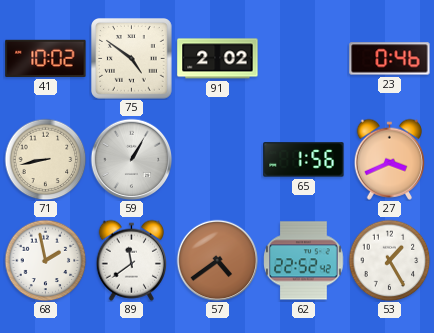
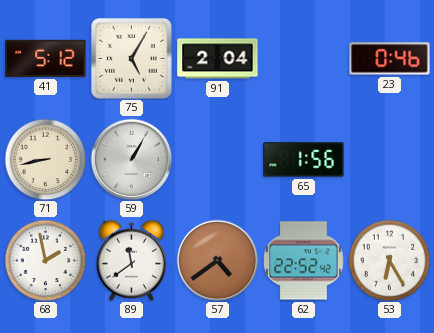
41: 10:02 -> 5:12 (46, 58)
75: 4:51 -> 5:05 (132, 59)
91: 2:02 -> 2:04 (218, 59)
27: 3:41 -> none (390, 159)
53: 1:25 -> 6:25 (389, 260)
